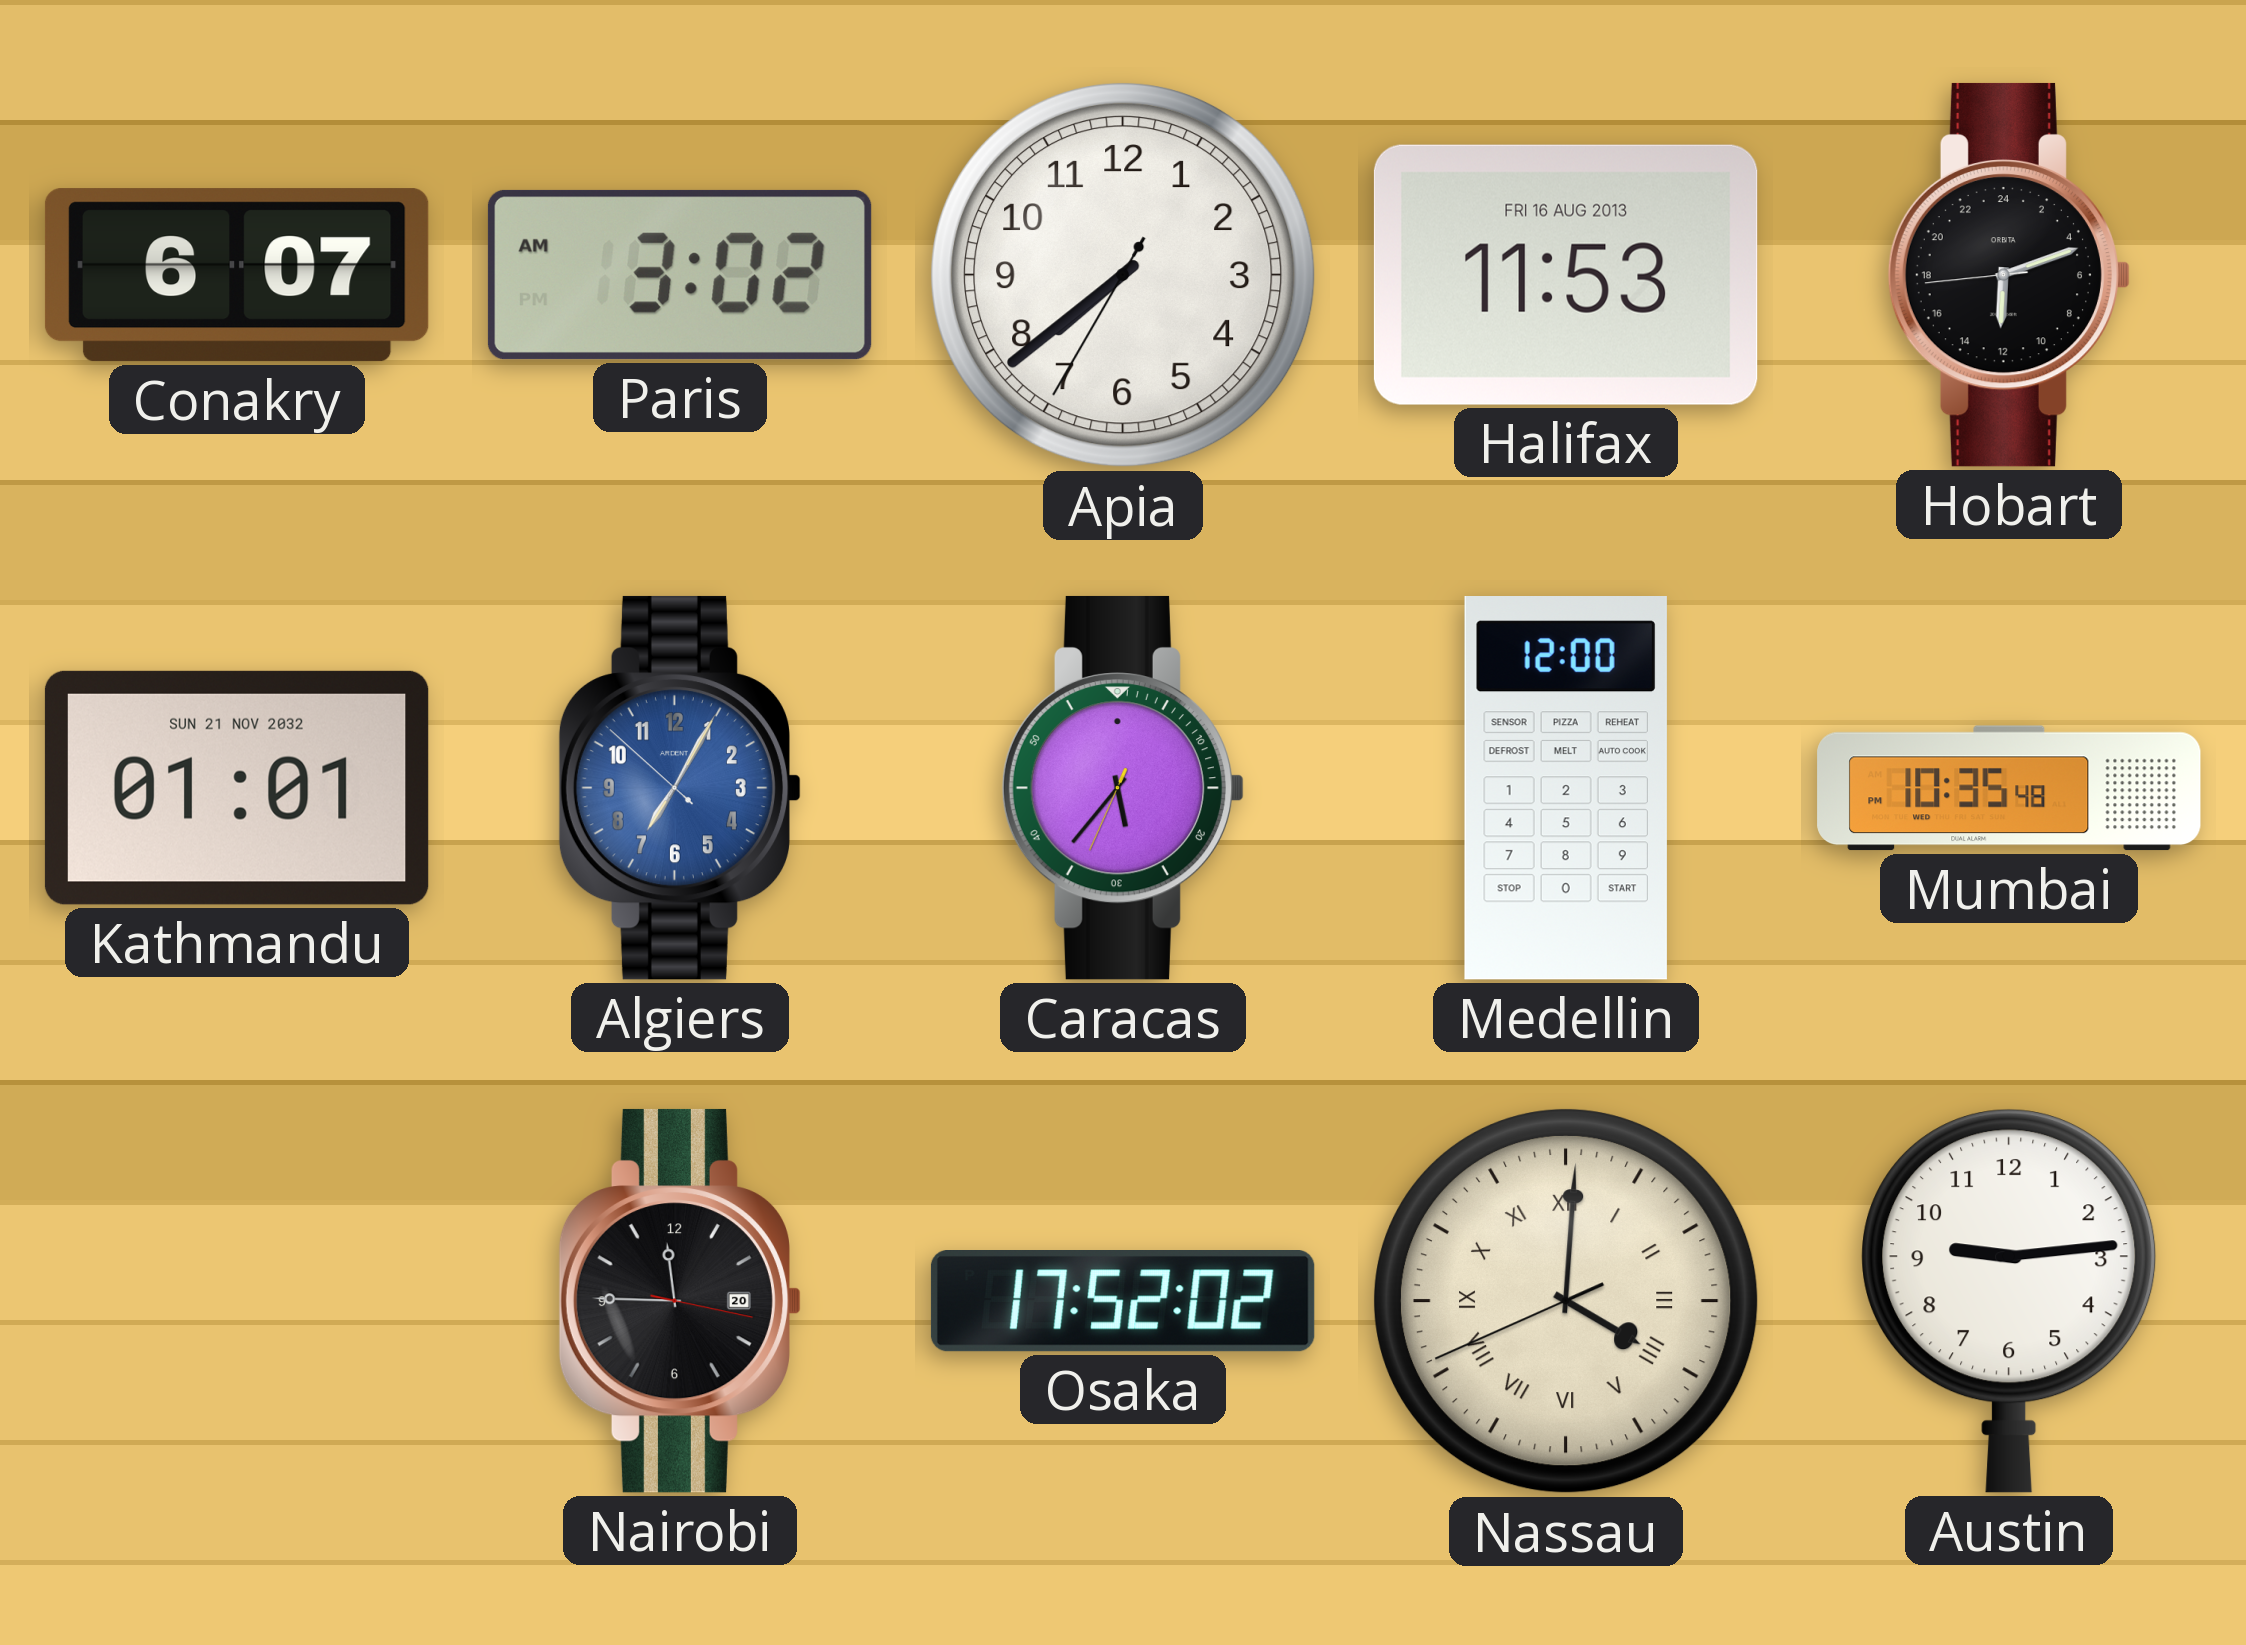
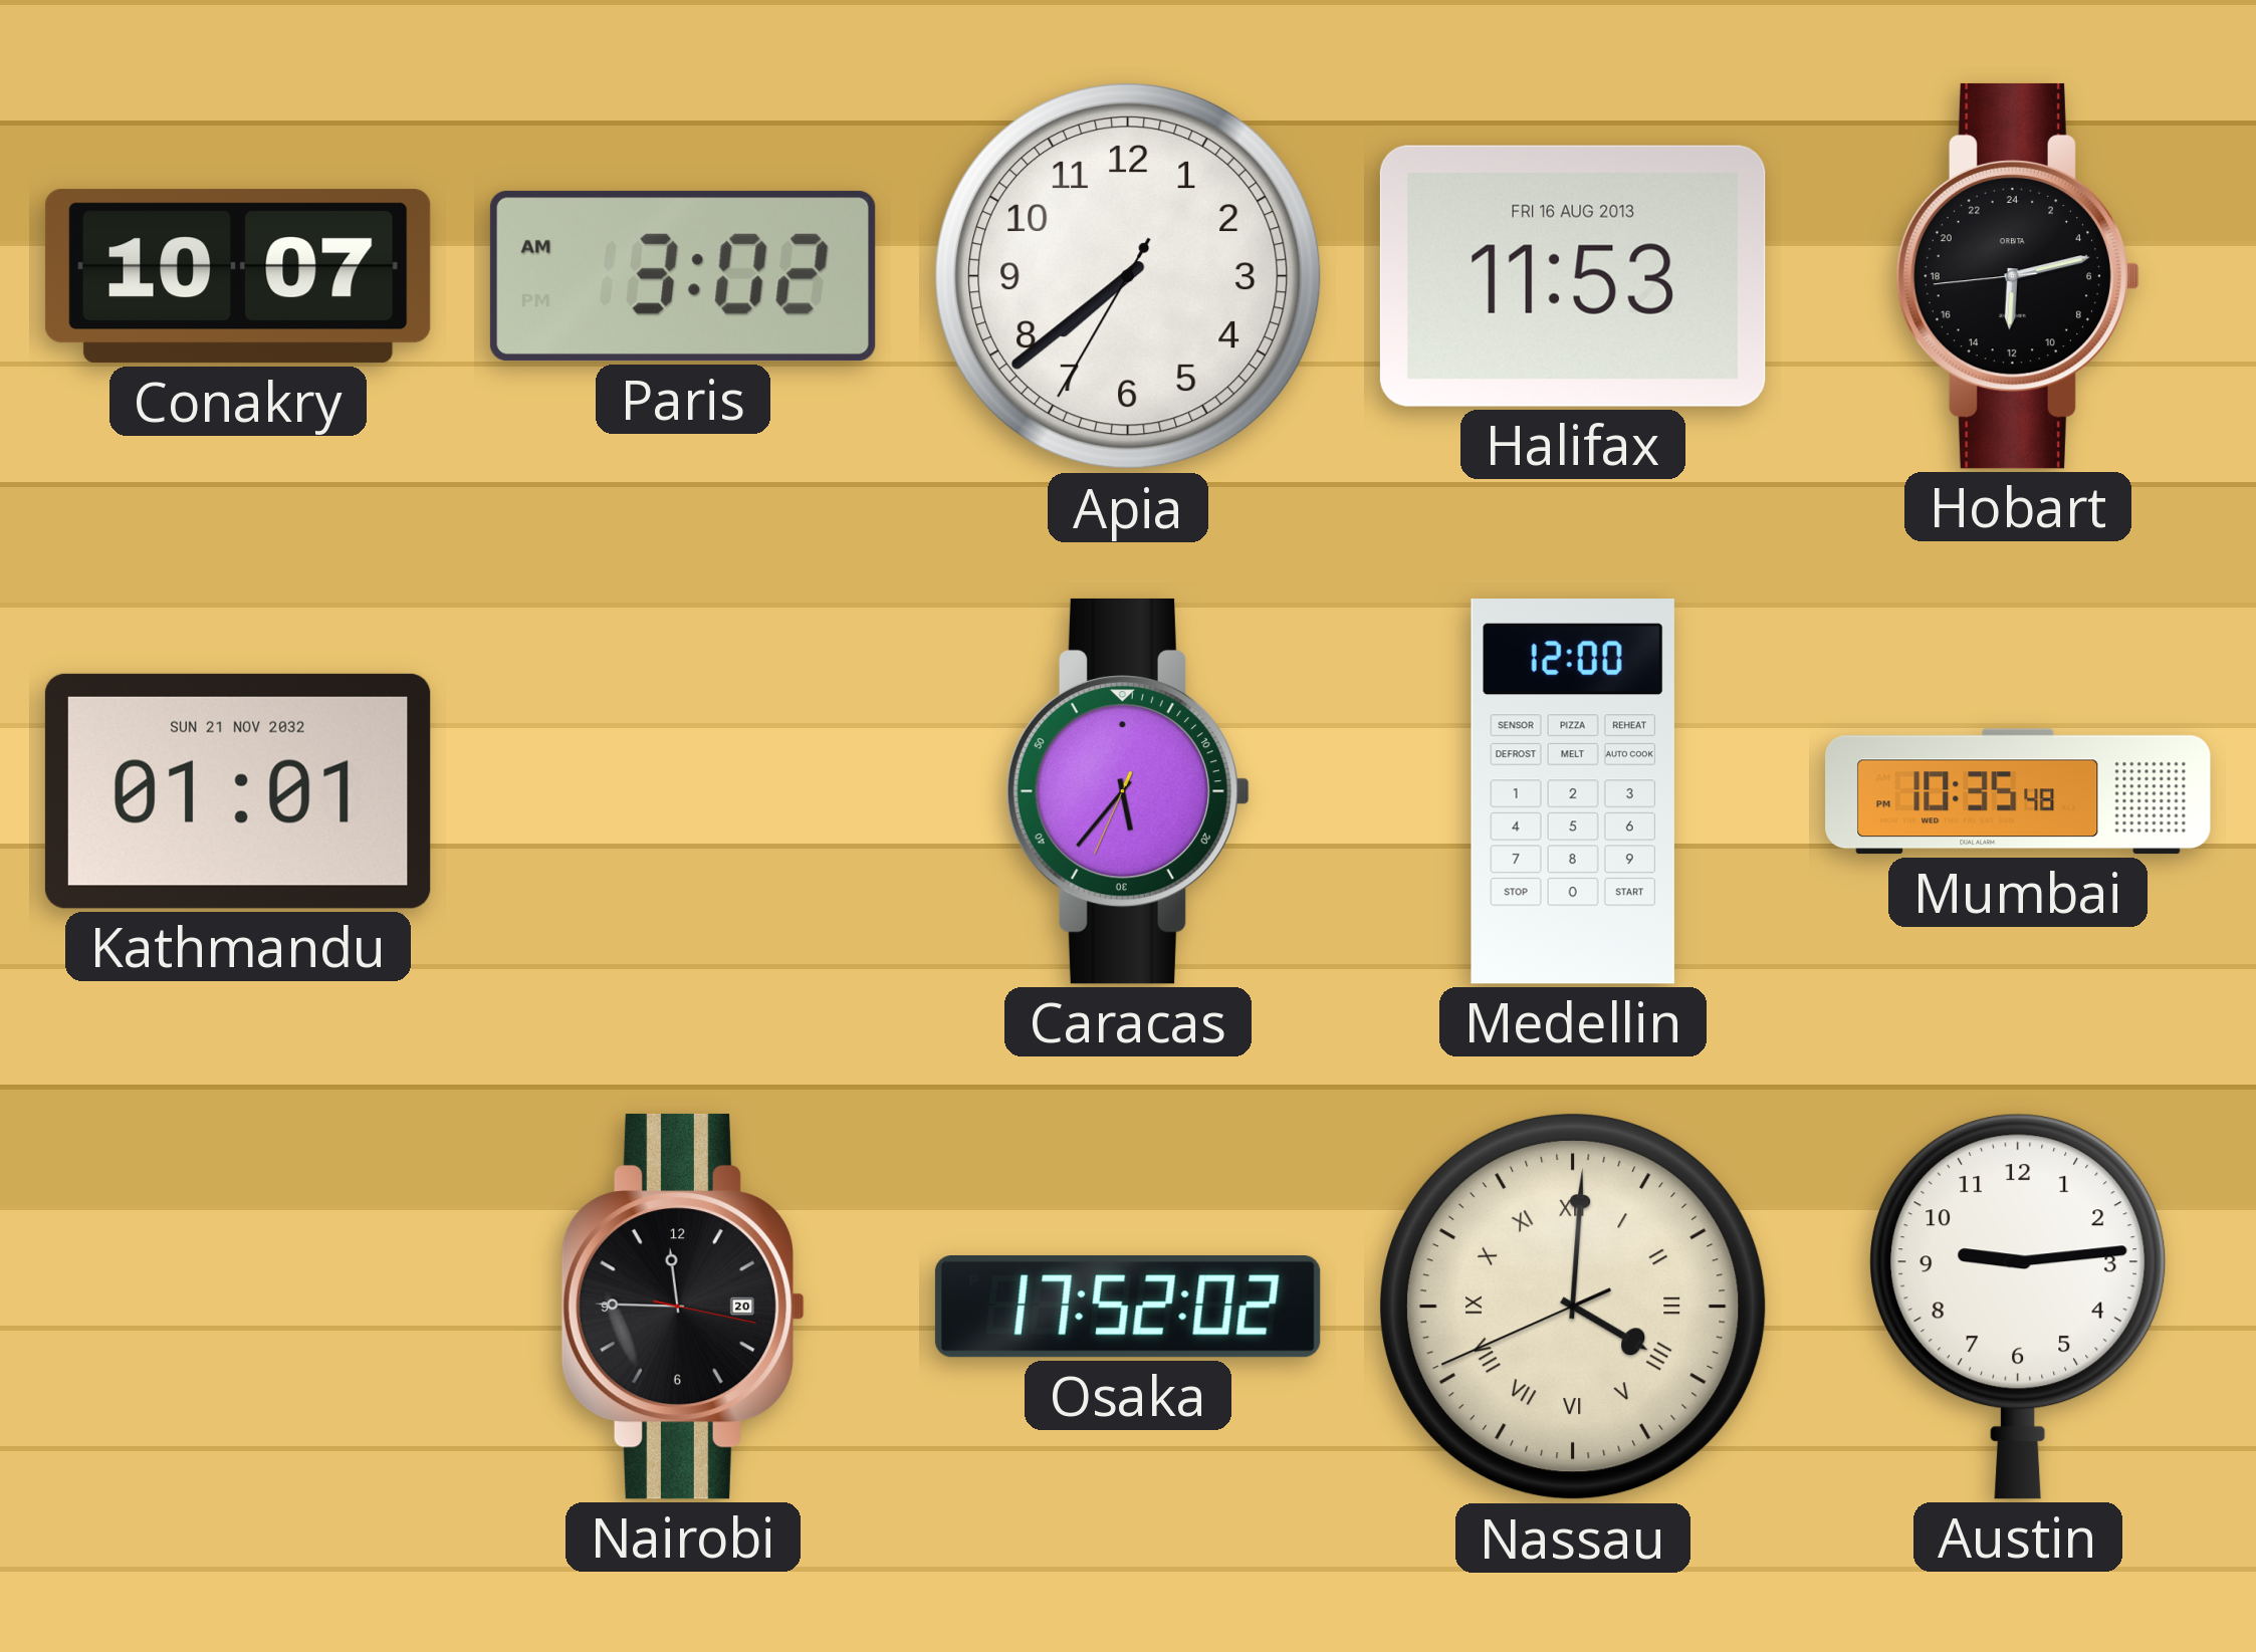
Conakry: 6:07 -> 10:07 (238, 276)
Hobart: 12:11 -> 12:12 (2017, 276)
Algiers: 7:04 -> none (679, 788)
